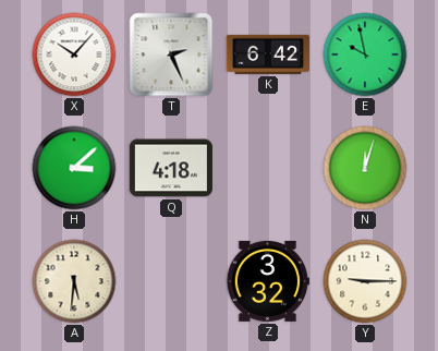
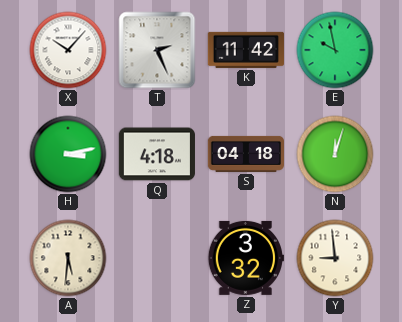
K: 6:42 -> 11:42 (246, 50)
H: 3:08 -> 3:13 (68, 154)
S: none -> 04:18 (245, 154)
Y: 9:15 -> 8:59 (335, 258)
